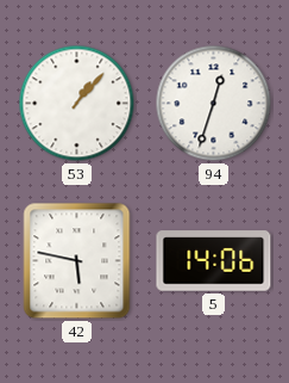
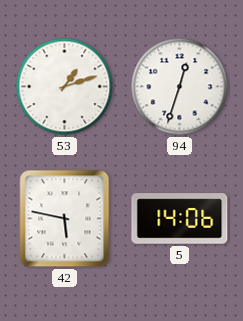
53: 1:07 -> 1:12 (65, 87)
